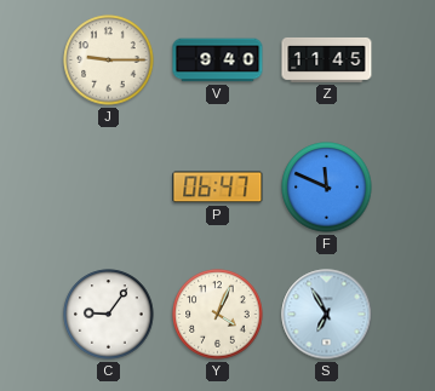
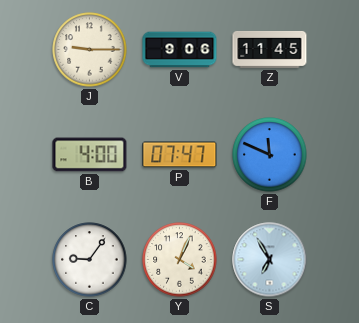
V: 9:40 -> 9:06 (180, 50)
B: none -> 4:00 (90, 155)
P: 06:47 -> 07:47 (180, 155)
